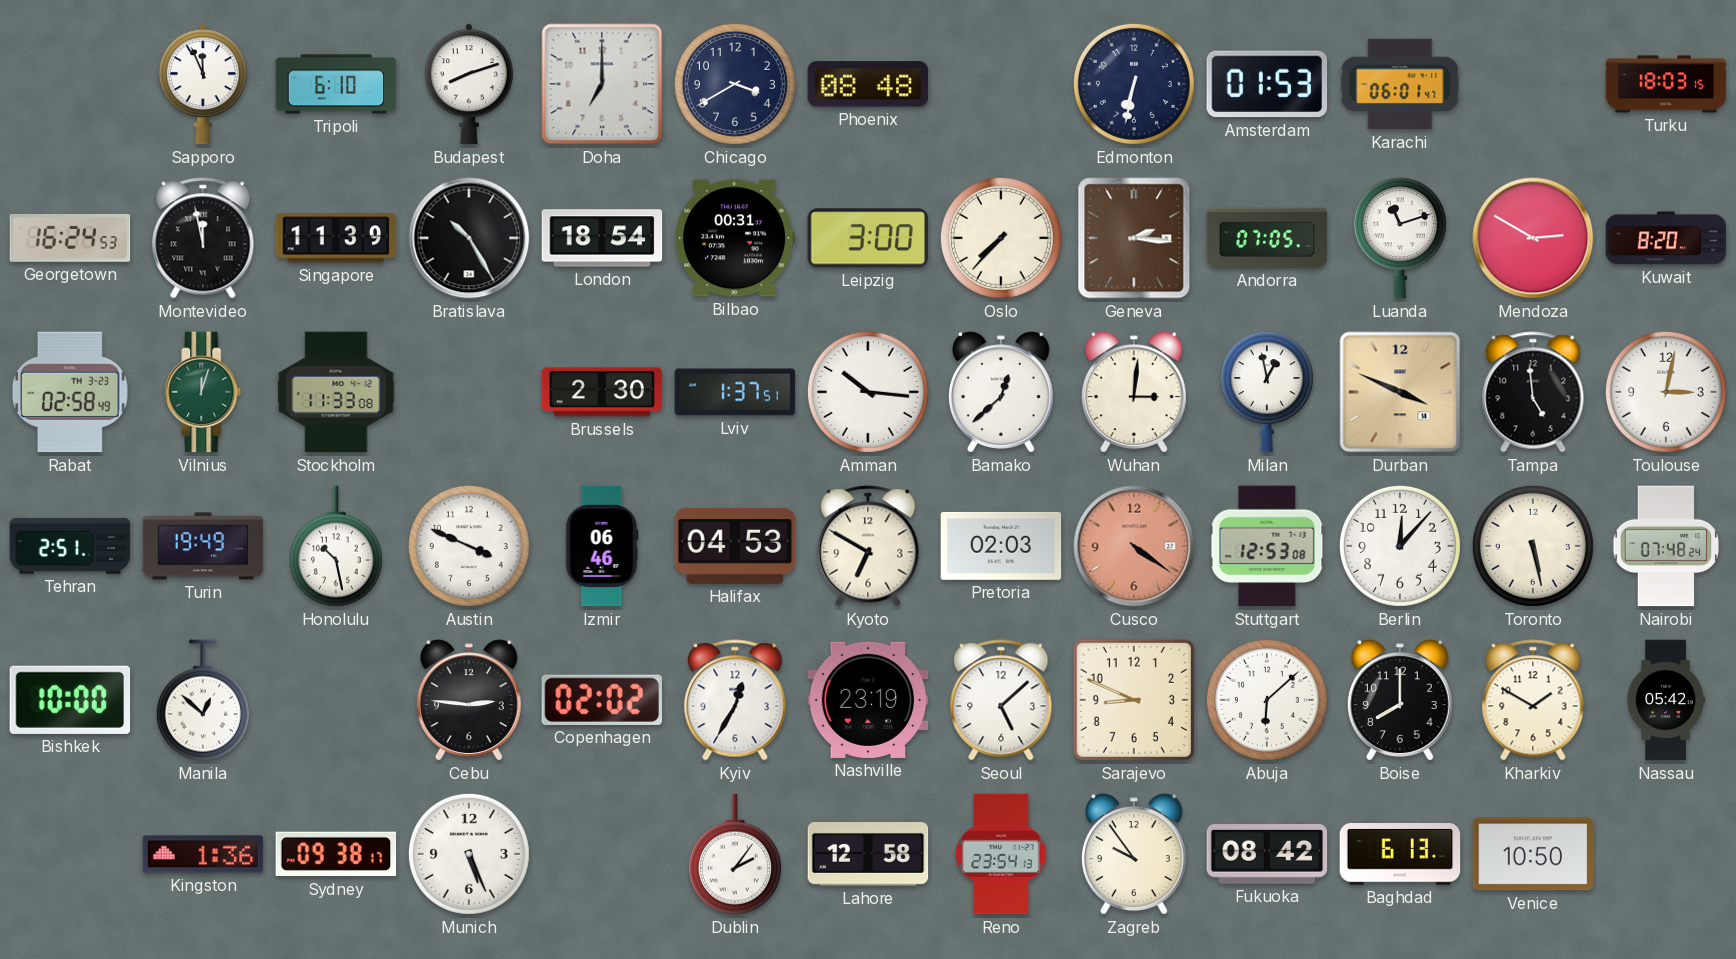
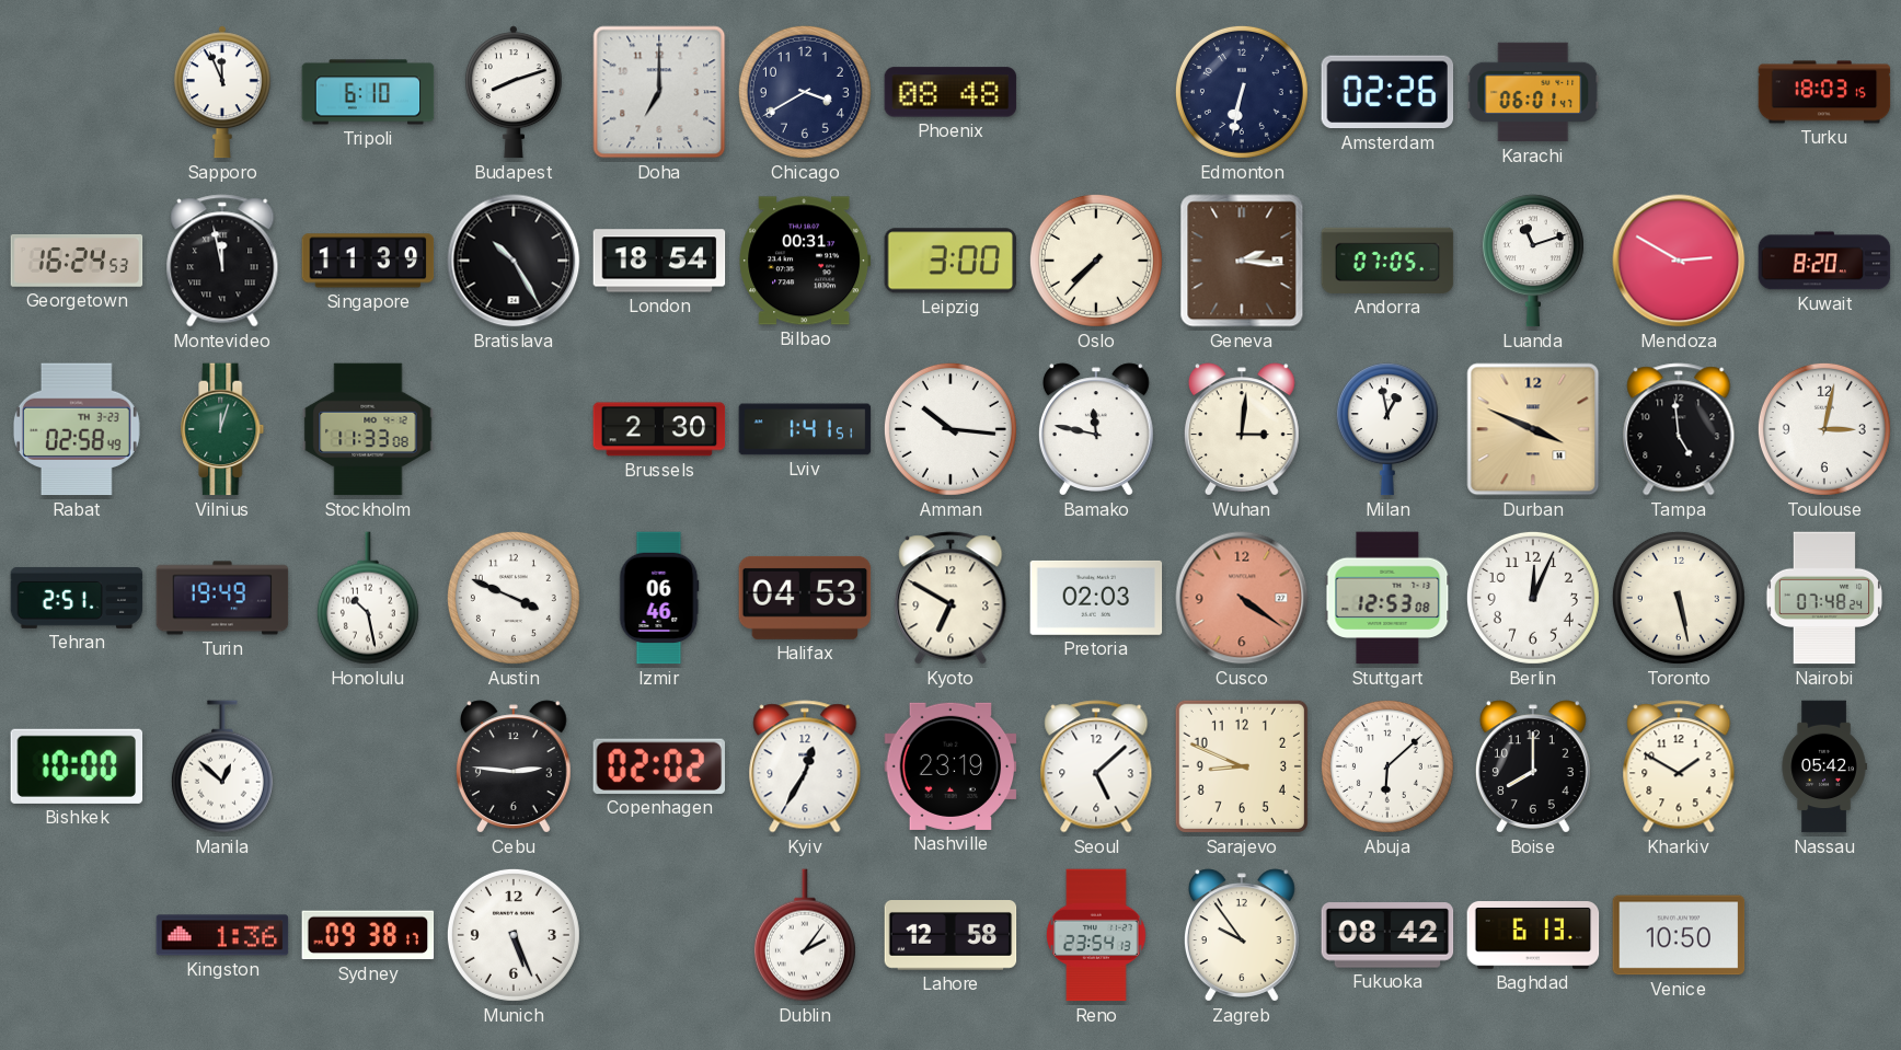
Amsterdam: 01:53 -> 02:26 (1387, 92)
Lviv: 1:37 -> 1:41 (805, 429)
Bamako: 12:38 -> 11:47 (1096, 429)
Berlin: 12:07 -> 12:04 (1533, 598)
